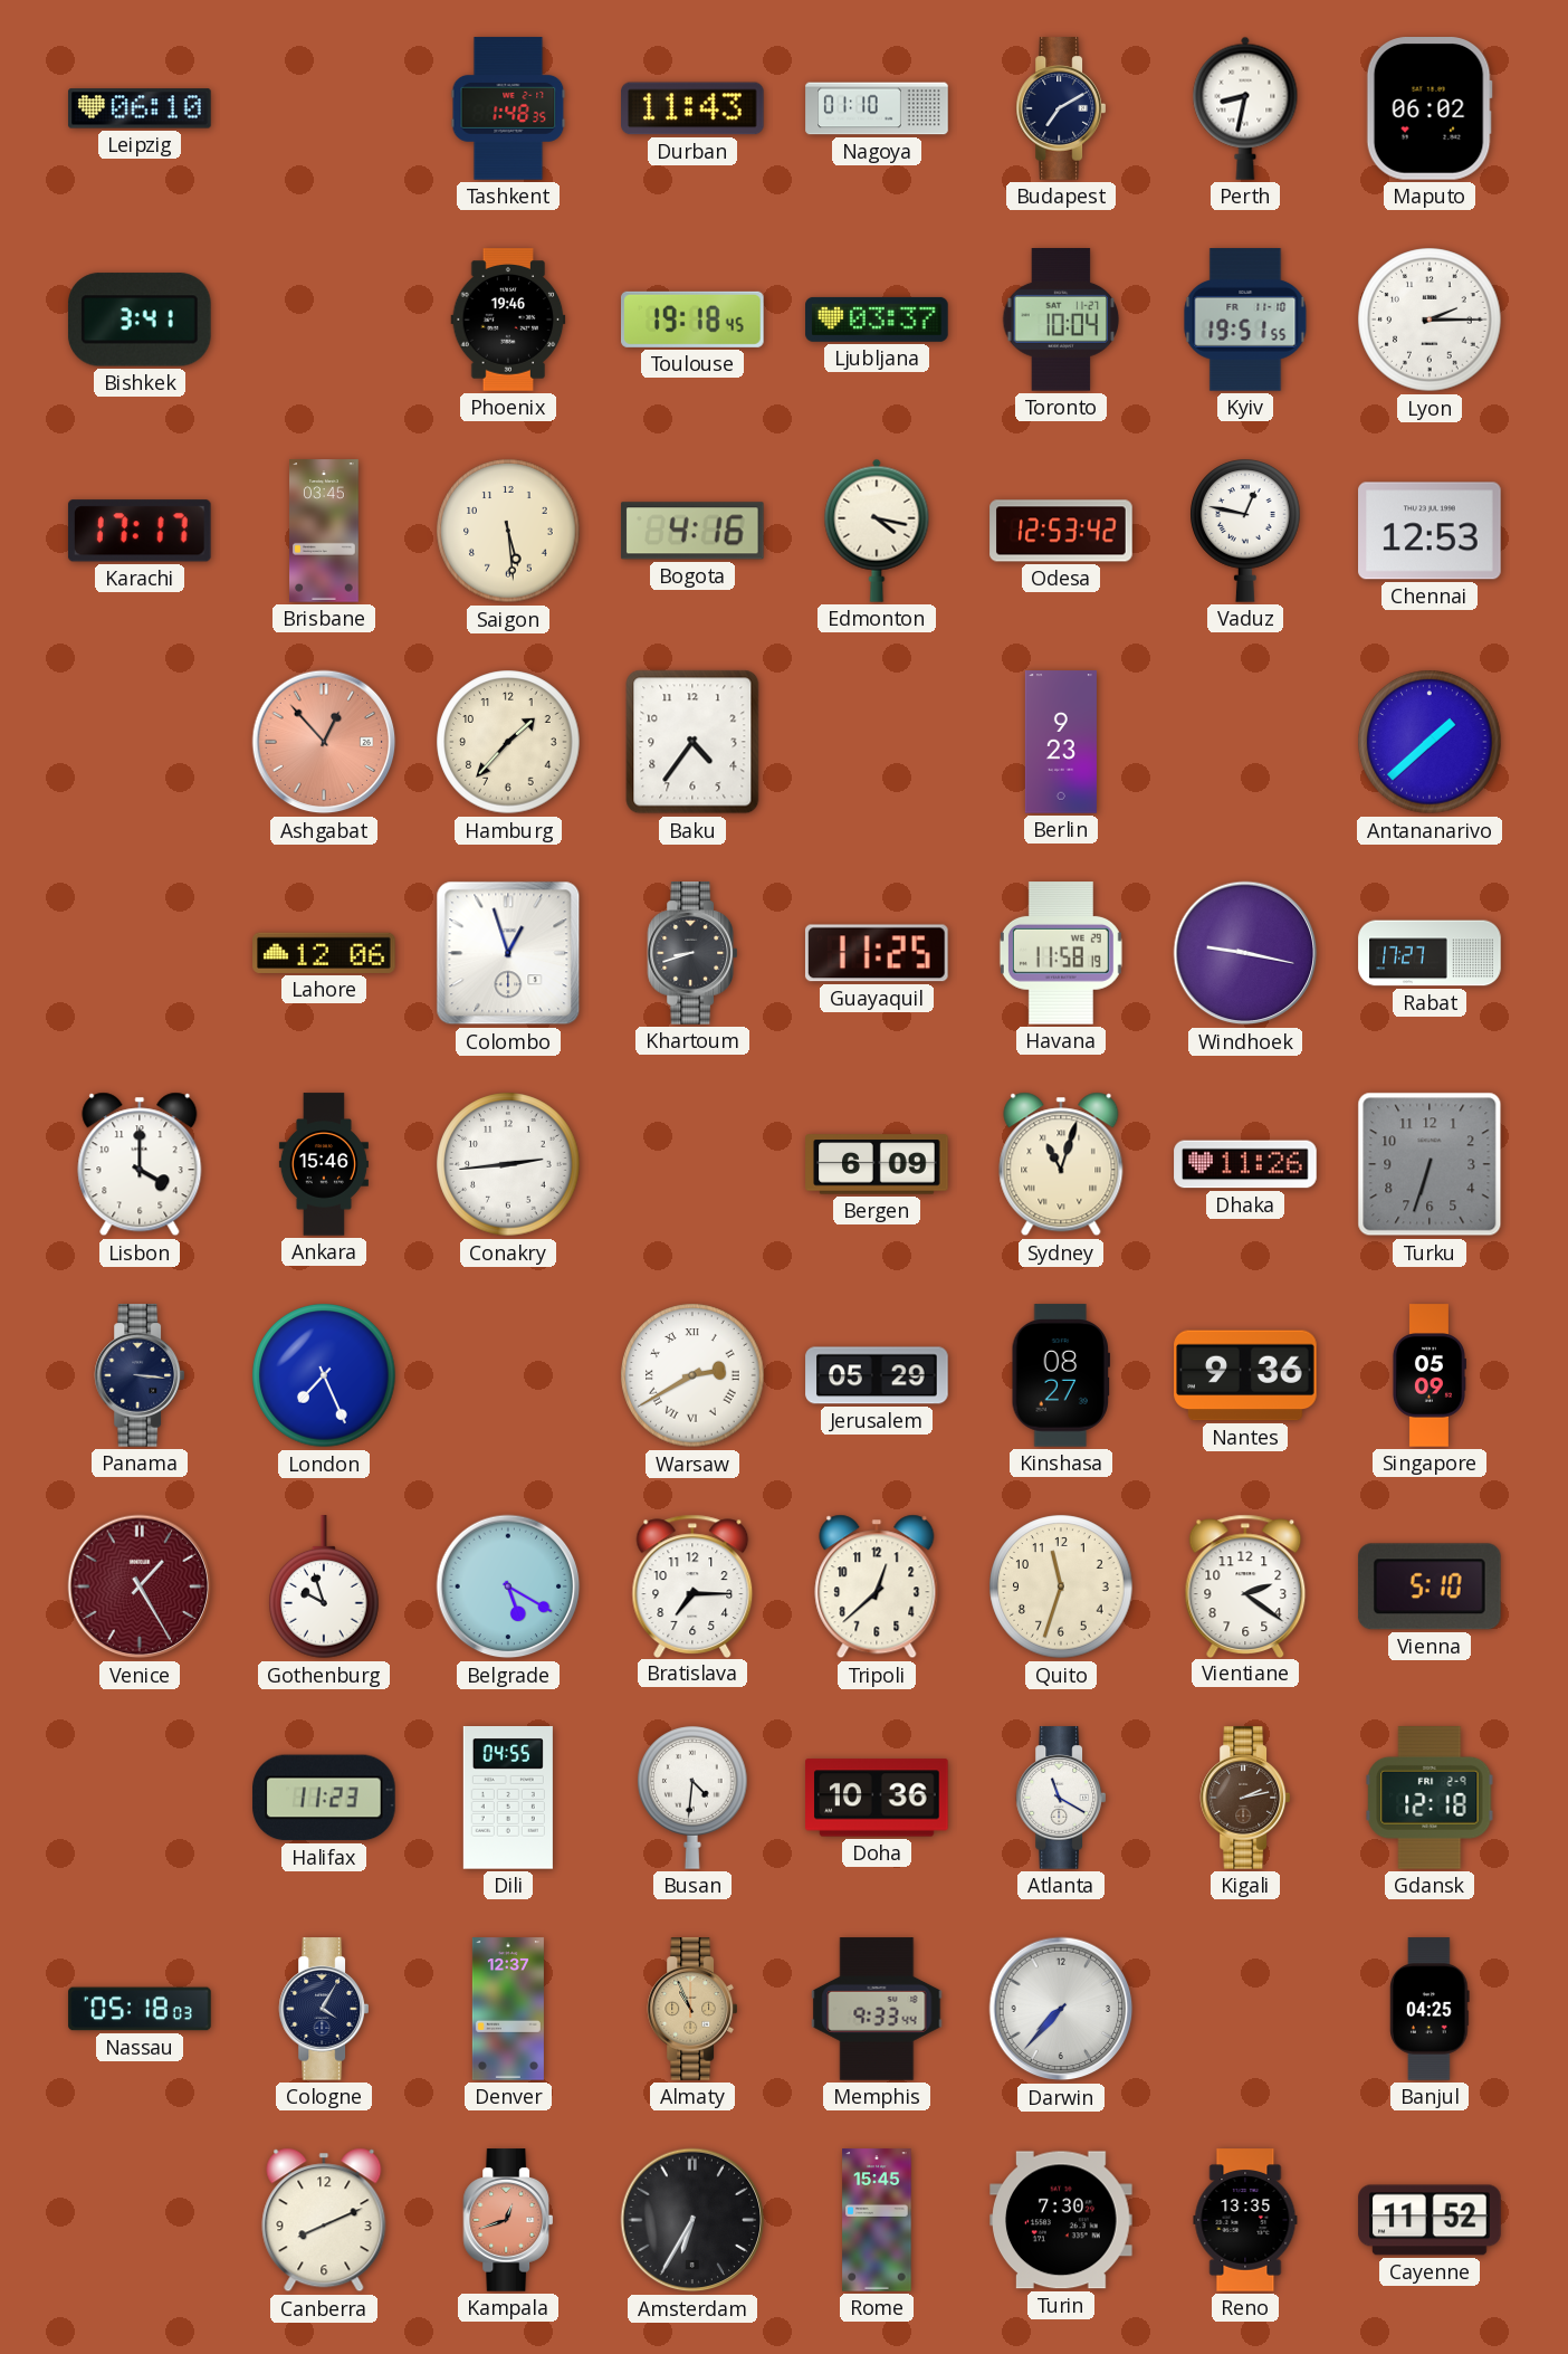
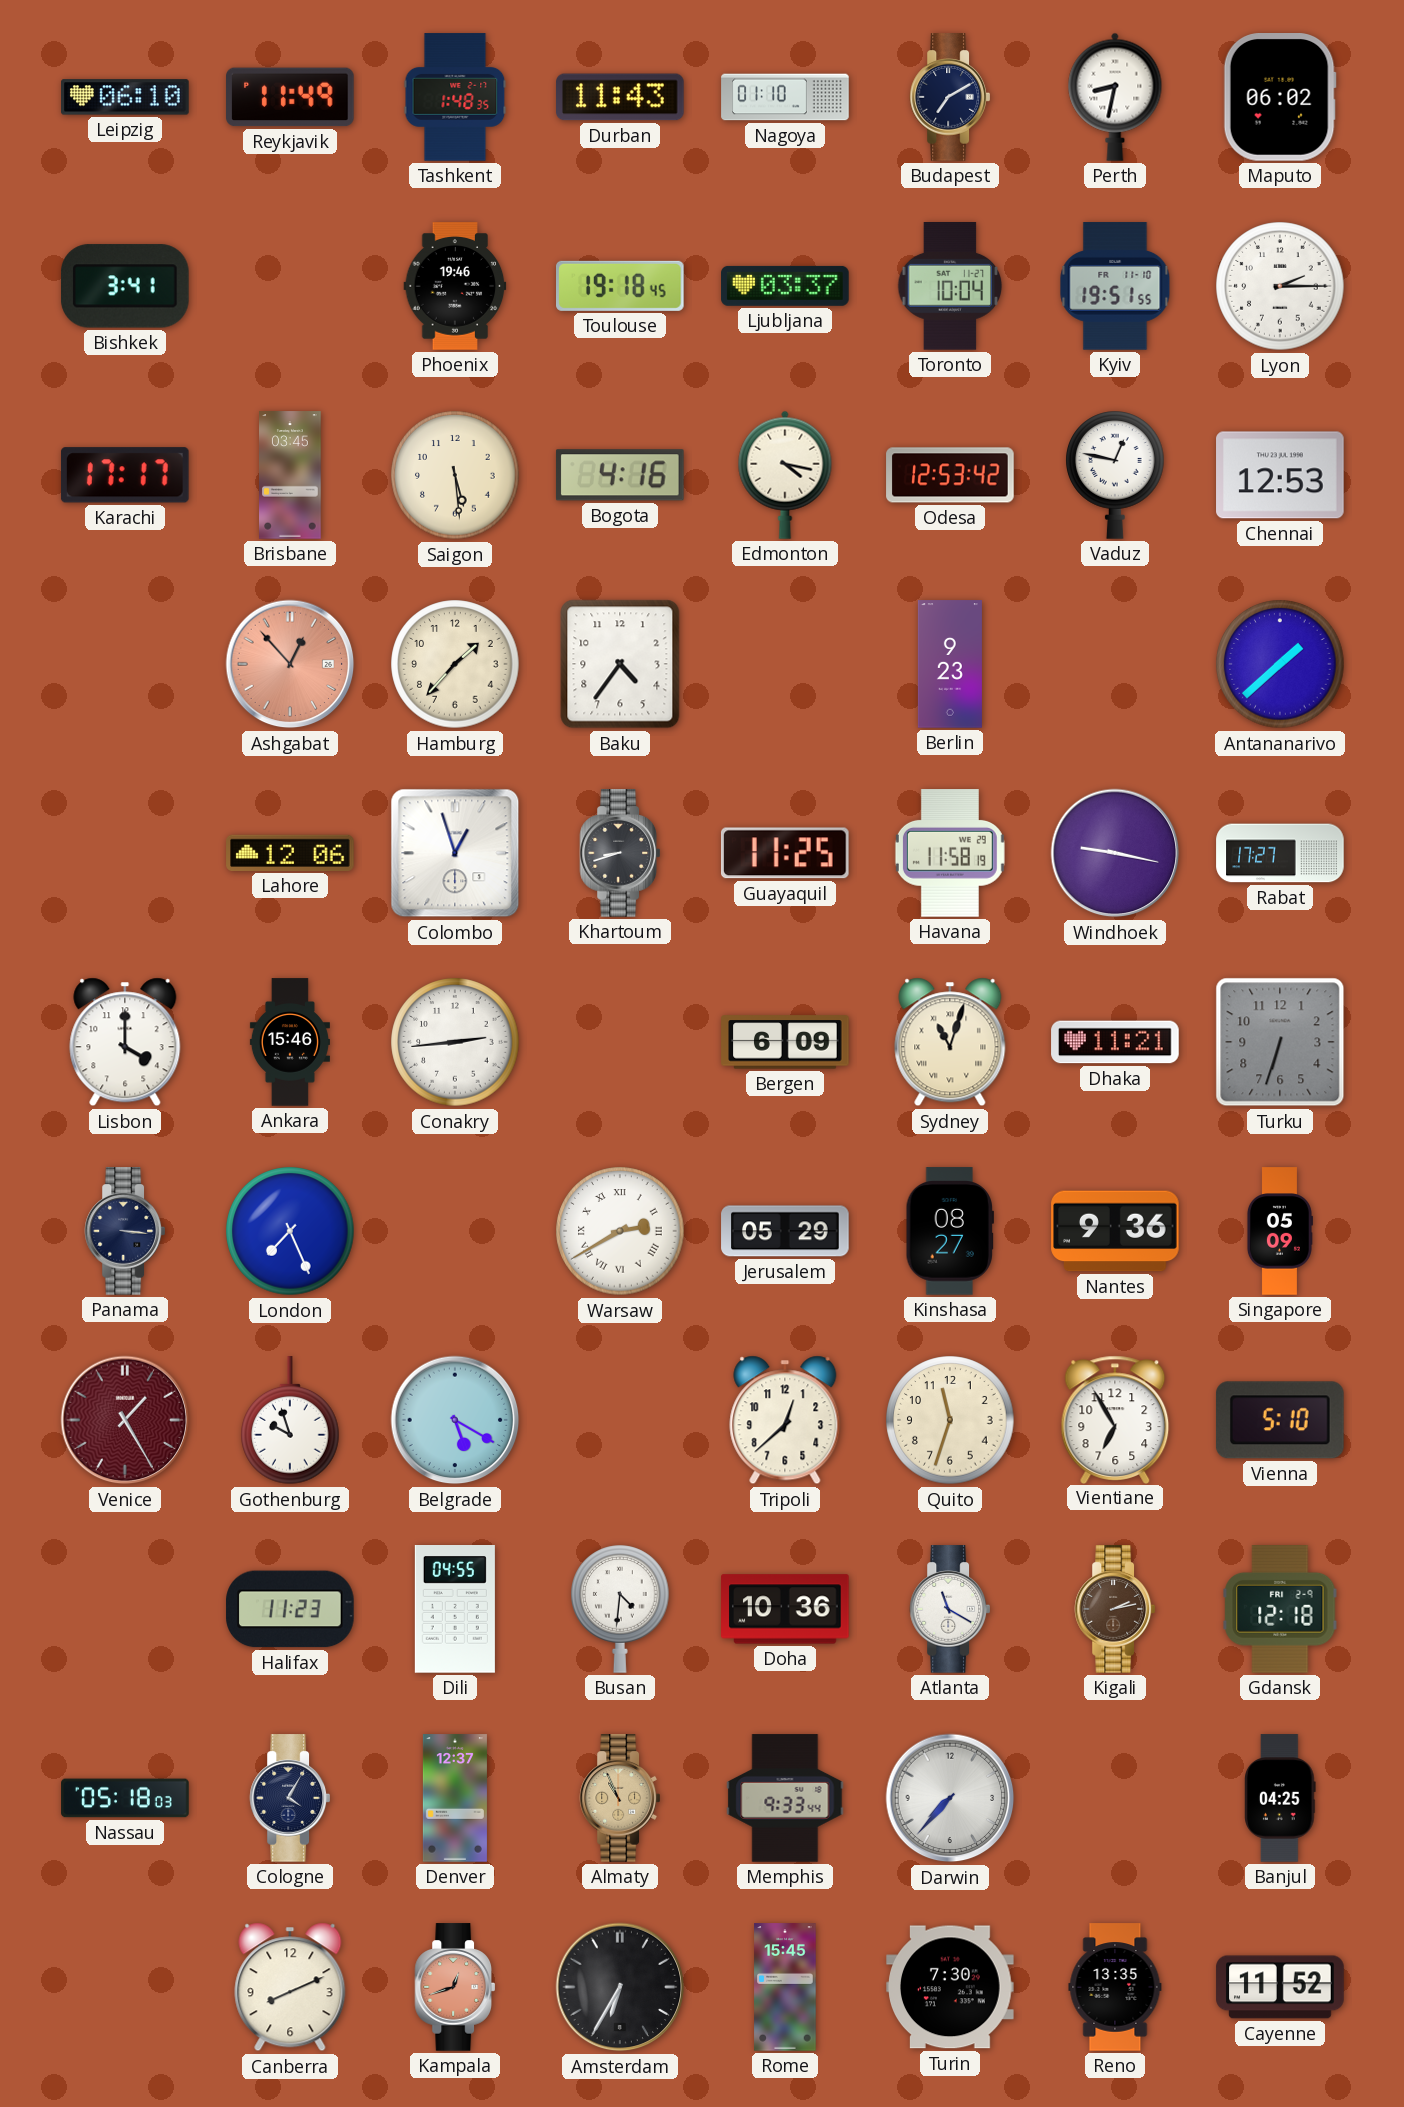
Reykjavik: none -> 11:49 (290, 97)
Dhaka: 11:26 -> 11:21 (1115, 1042)
Bratislava: 7:15 -> none (692, 1585)
Vientiane: 2:21 -> 6:55 (1115, 1419)
